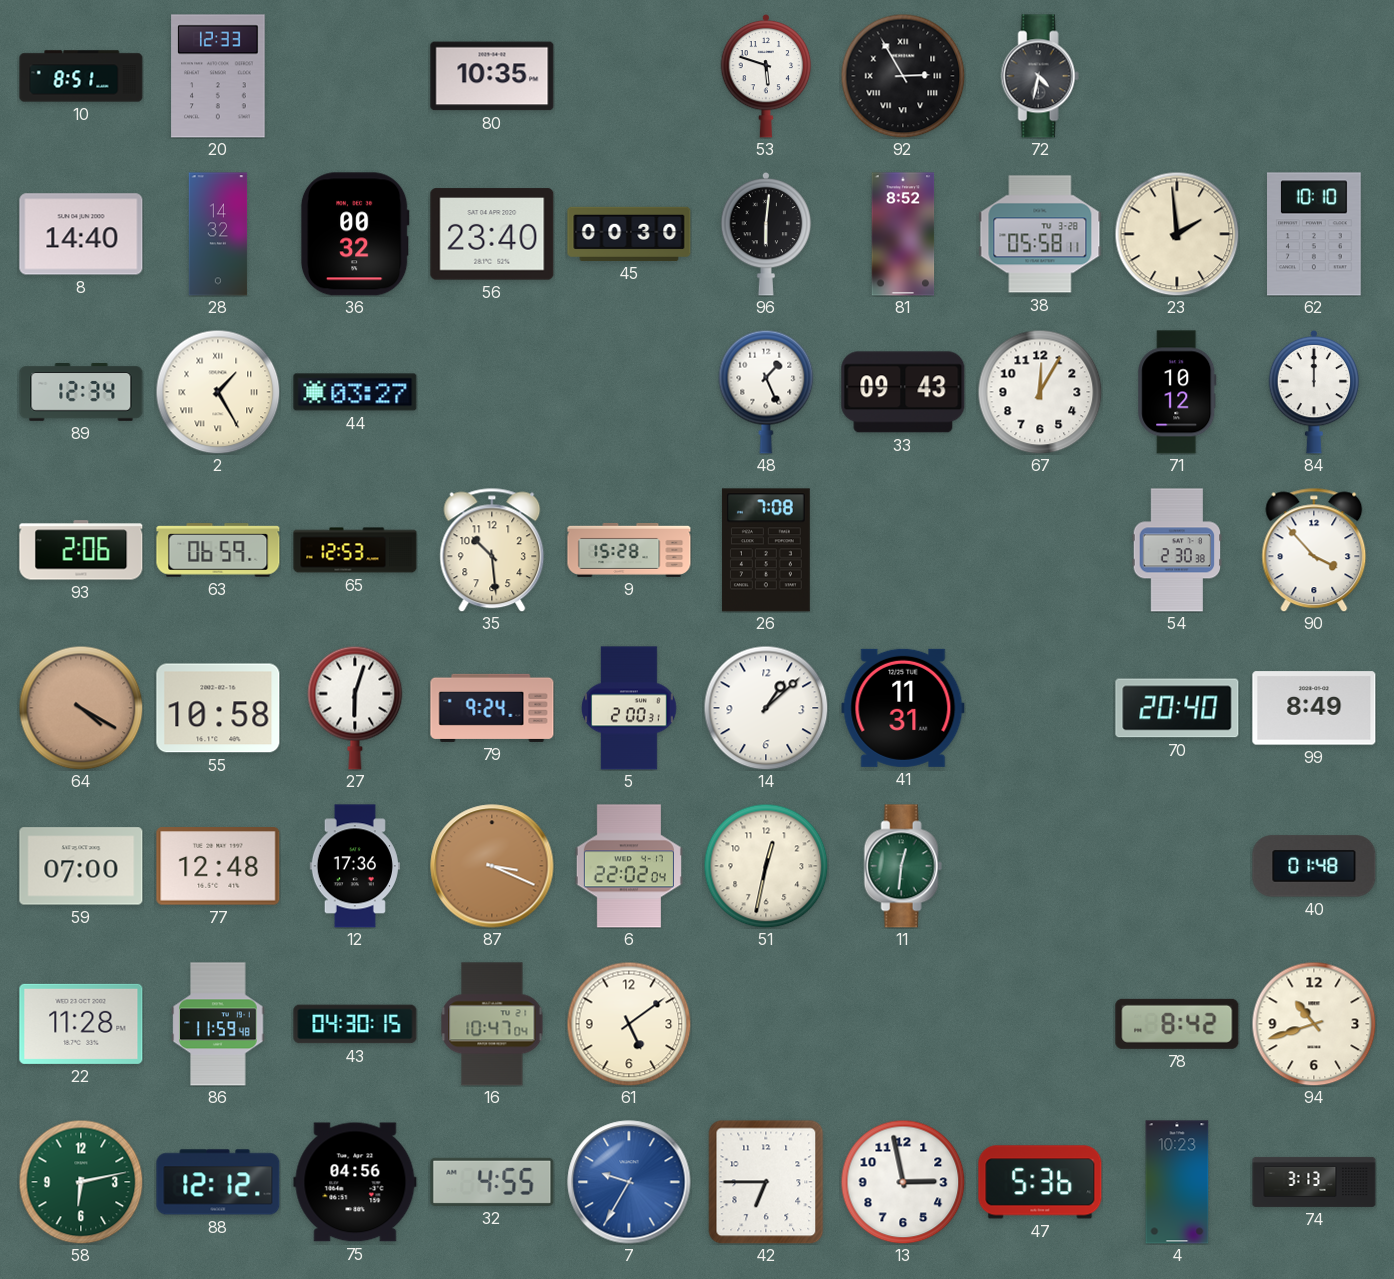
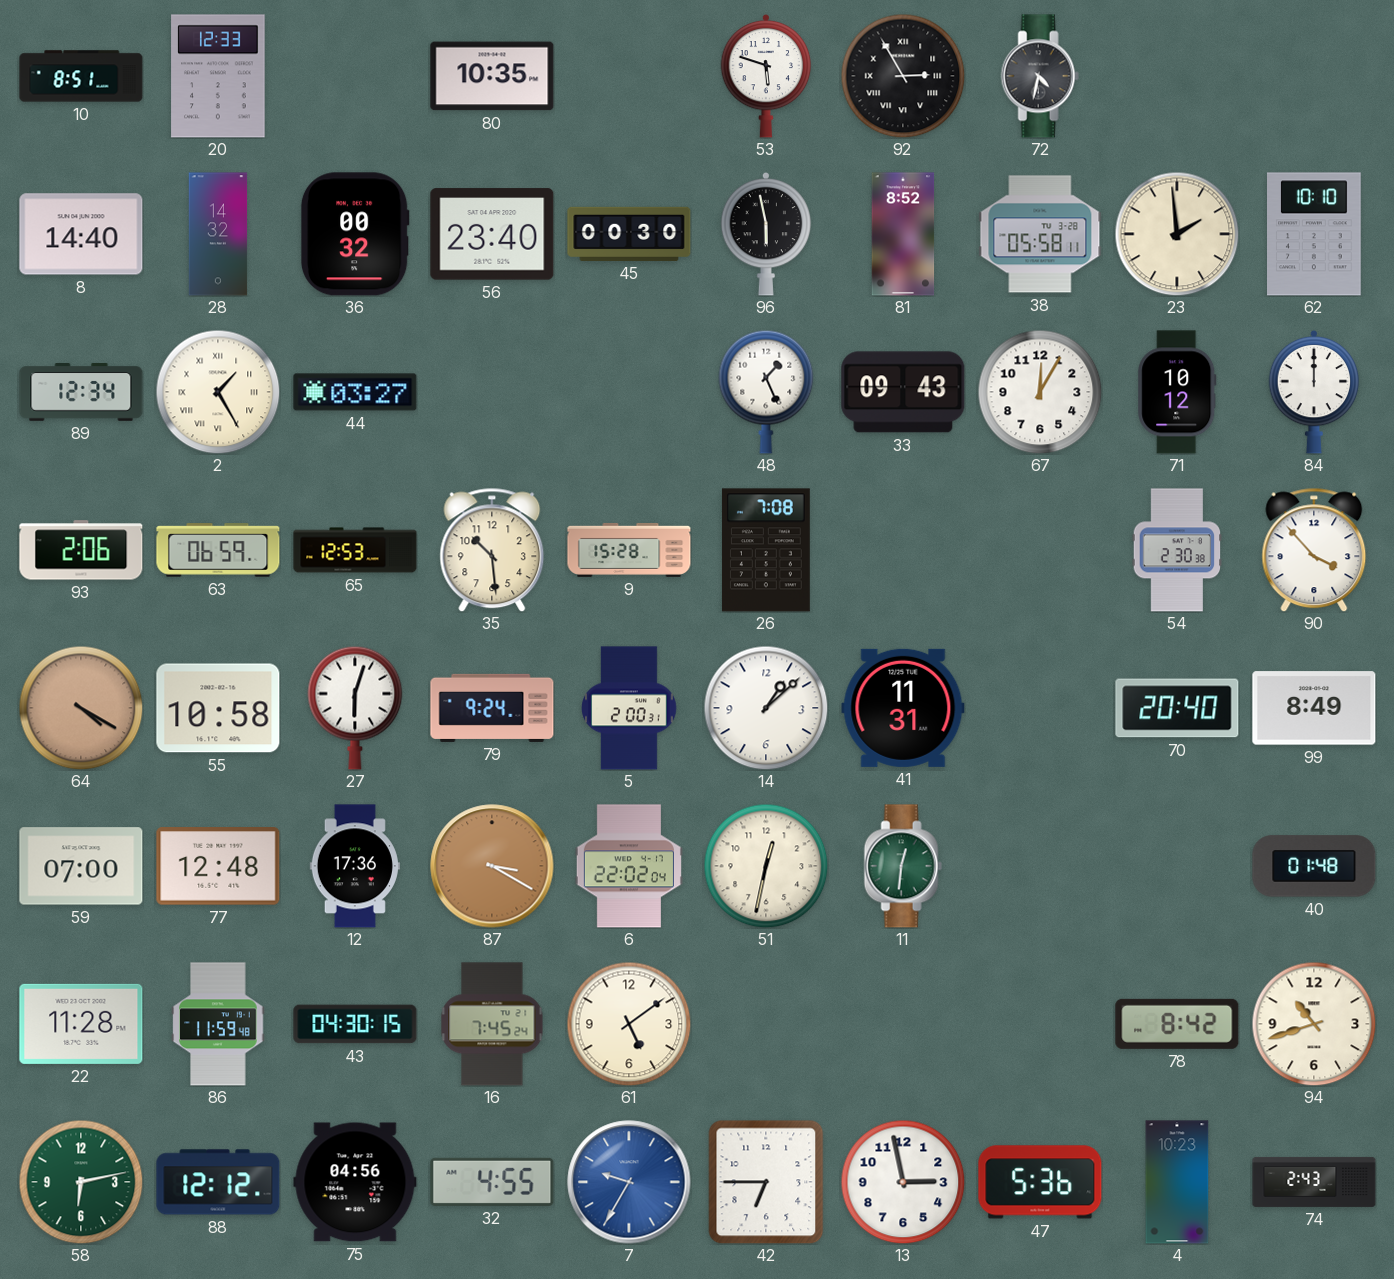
96: 6:01 -> 5:58 (766, 234)
87: 3:19 -> 3:20 (492, 866)
16: 10:47 -> 7:45 (492, 1024)
74: 3:13 -> 2:43 (1314, 1182)
